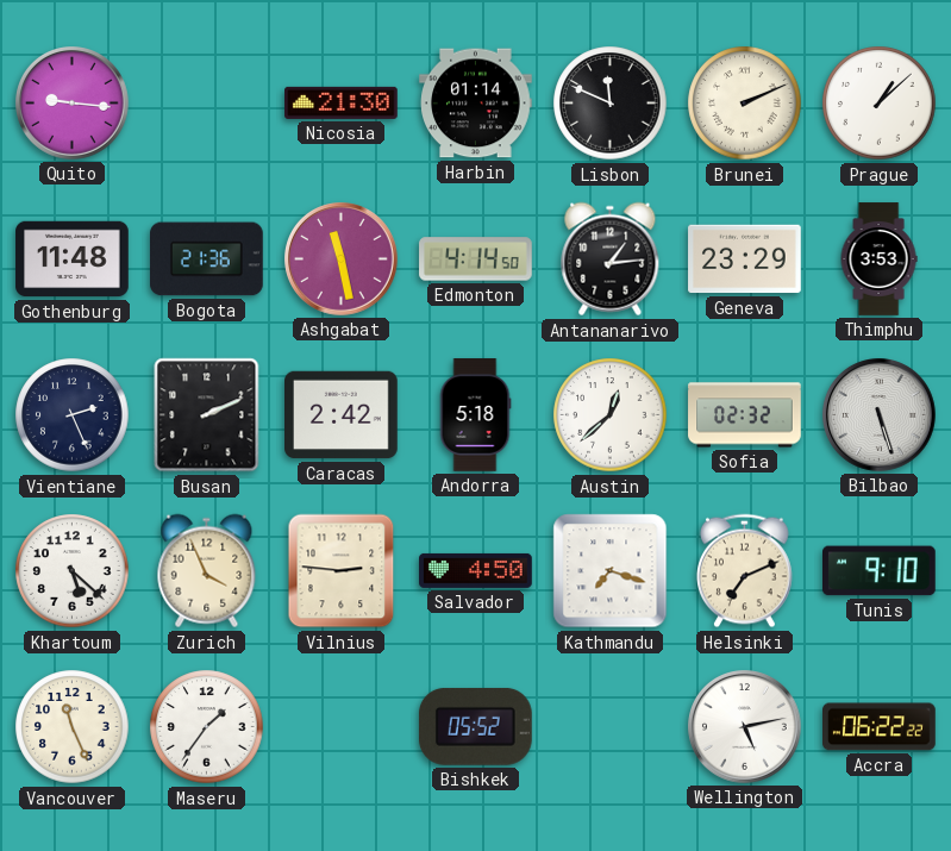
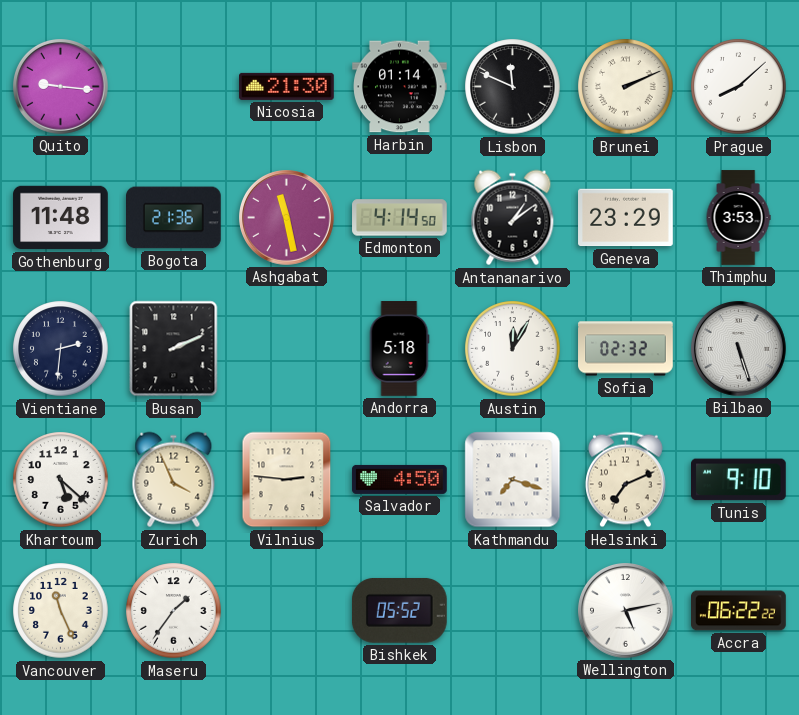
Prague: 1:08 -> 8:08 (739, 87)
Antananarivo: 1:14 -> 1:09 (513, 218)
Vientiane: 2:26 -> 2:31 (61, 349)
Caracas: 2:42 -> none (342, 415)
Austin: 12:38 -> 12:05 (513, 349)
